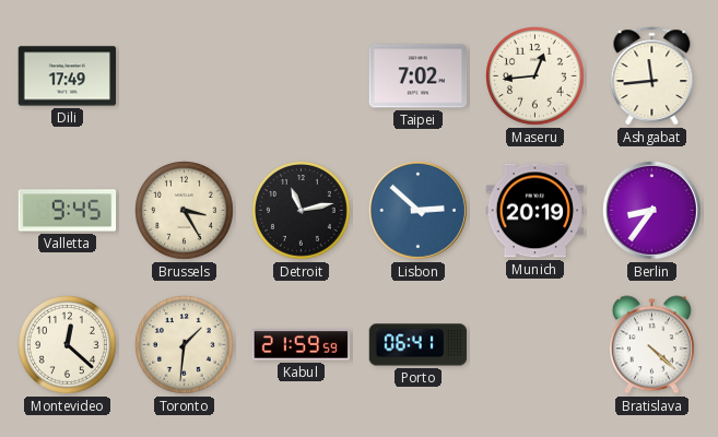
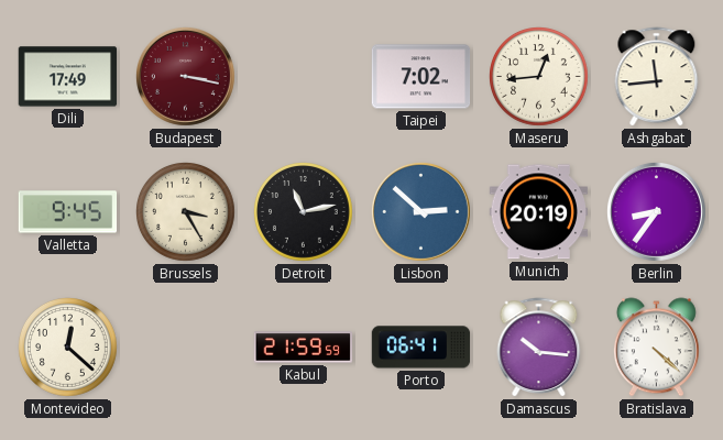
Budapest: none -> 3:17 (186, 77)
Toronto: 1:31 -> none (185, 345)
Damascus: none -> 10:16 (539, 348)
